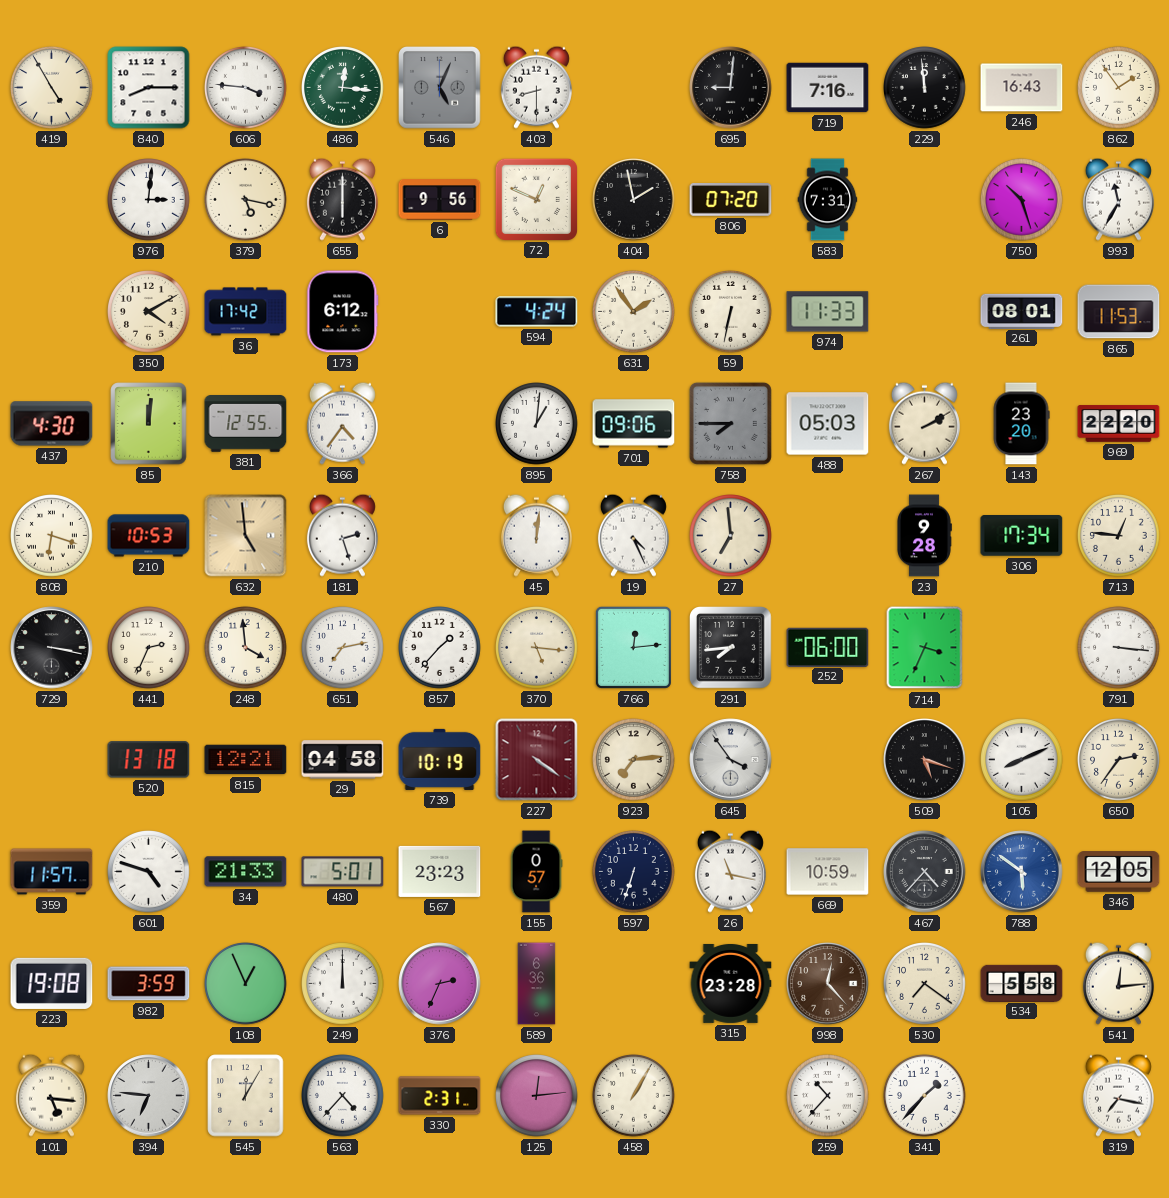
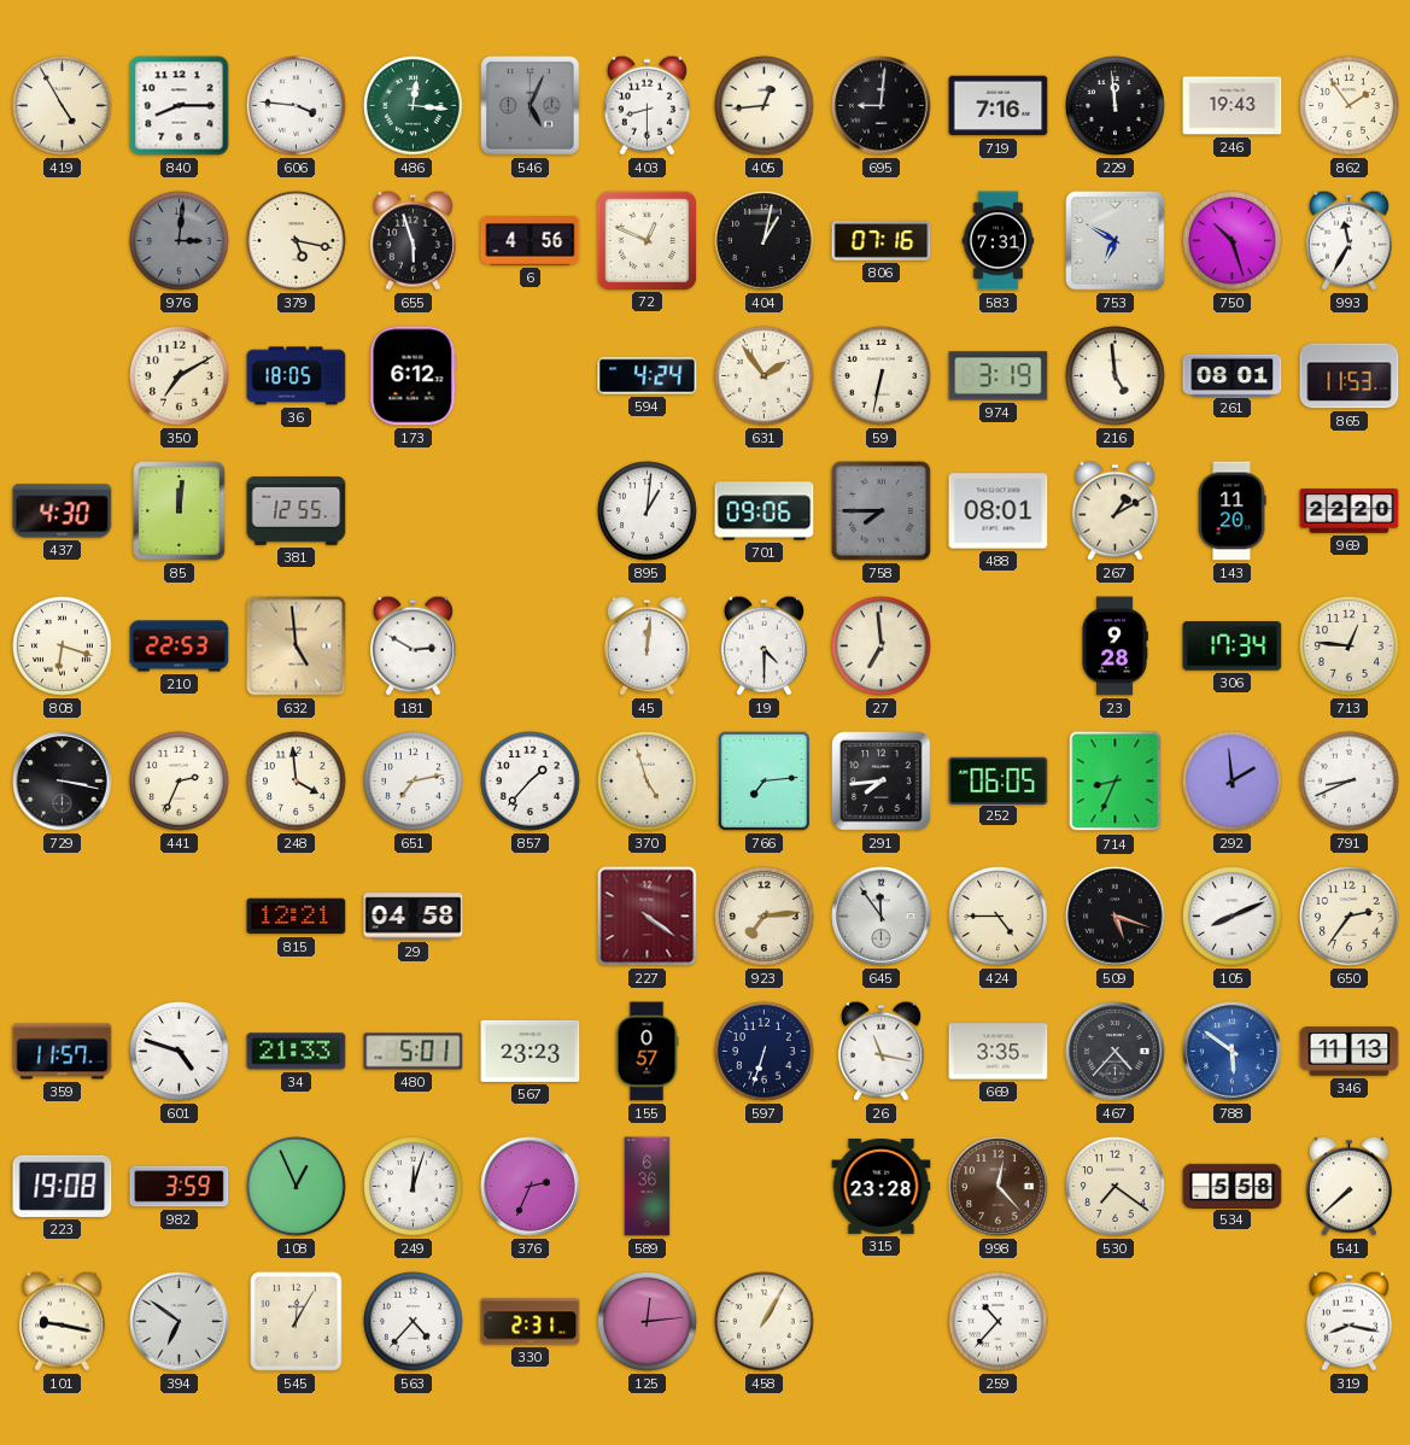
405: none -> 12:44 (765, 106)
246: 16:43 -> 19:43 (1233, 106)
976 dial: white -> grey (180, 241)
655: 6:00 -> 5:57 (413, 240)
6: 9:56 -> 4:56 (531, 241)
404: 1:58 -> 1:02 (765, 241)
806: 07:20 -> 07:16 (882, 241)
753: none -> 6:50 (1116, 241)
350: 4:10 -> 7:10 (180, 376)
36: 17:42 -> 18:05 (297, 376)
974: 11:33 -> 3:19 (999, 376)
216: none -> 4:59 (1116, 376)
366: 4:36 -> none (342, 423)
488: 05:03 -> 08:01 (999, 511)
267: 2:10 -> 1:10 (1114, 510)
143: 23:20 -> 11:20 (1231, 511)
210: 10:53 -> 22:53 (180, 647)
181: 2:27 -> 2:50 (413, 645)
19: 4:26 -> 4:30 (763, 645)
370: 5:16 -> 4:57 (648, 782)
766: 12:14 -> 7:14 (763, 780)
252: 06:00 -> 06:05 (999, 780)
714: 3:34 -> 8:34 (1116, 782)
292: none -> 1:59 (1233, 782)
791: 3:16 -> 8:41 (1350, 782)
520: 13:18 -> none (149, 760)
739: 10:19 -> none (440, 759)
645: 3:54 -> 11:54 (882, 917)
424: none -> 4:45 (999, 917)
669: 10:59 -> 3:35 (999, 1052)
346: 12:05 -> 11:13 (1350, 1052)
249: 12:00 -> 12:03 (414, 1187)
541: 12:14 -> 7:38 (1348, 1186)
101: 5:16 -> 9:17 (62, 1321)
394: 6:46 -> 6:51 (180, 1322)
341: 1:37 -> none (925, 1096)
319: 7:17 -> 8:17 (1348, 1321)
